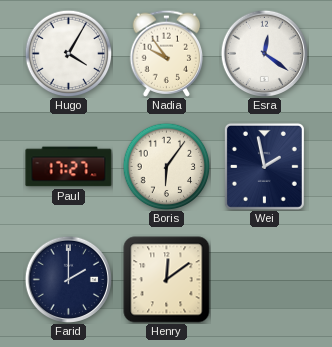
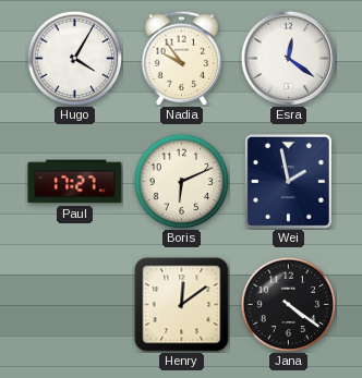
Boris: 6:06 -> 6:11 (181, 181)
Farid: 2:00 -> none (68, 279)
Jana: none -> 4:21 (288, 304)
